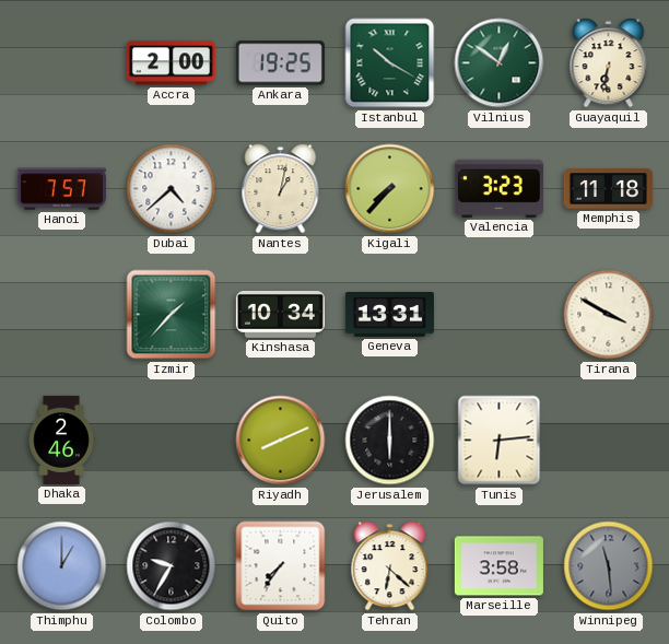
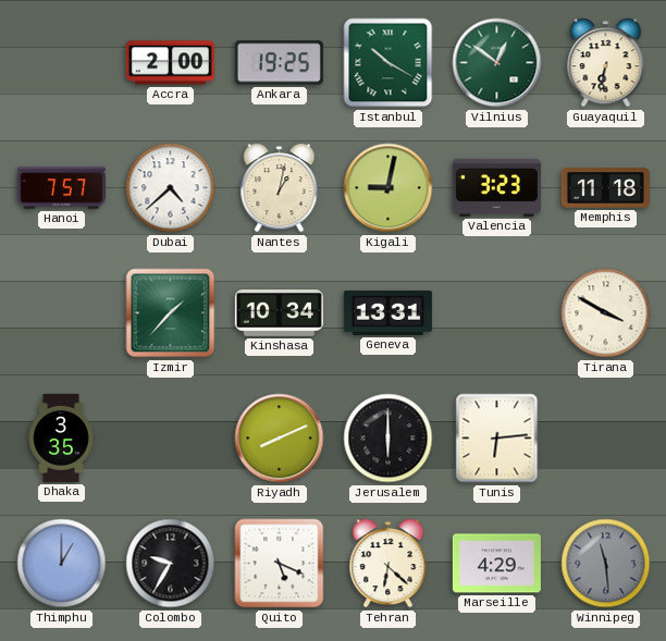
Kigali: 7:37 -> 9:02 (388, 188)
Dhaka: 2:46 -> 3:35 (61, 437)
Quito: 7:36 -> 5:19 (280, 564)
Marseille: 3:58 -> 4:29 (496, 564)
